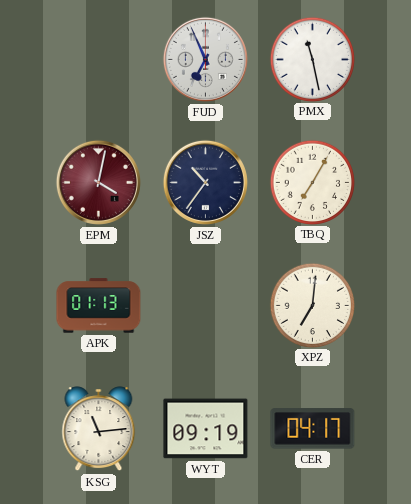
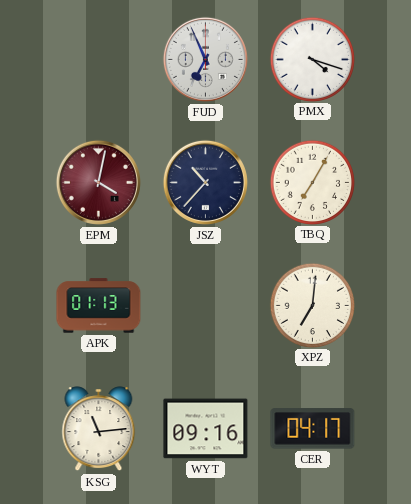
PMX: 11:28 -> 4:18 (312, 59)
JSZ: 10:36 -> 10:37 (205, 182)
WYT: 09:19 -> 09:16 (206, 429)
